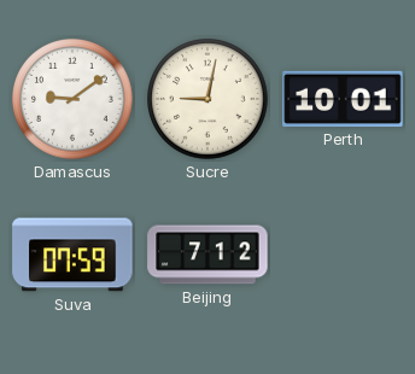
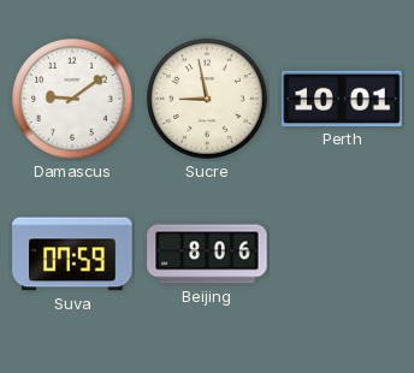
Sucre: 9:02 -> 8:58 (208, 100)
Beijing: 7:12 -> 8:06 (207, 254)
